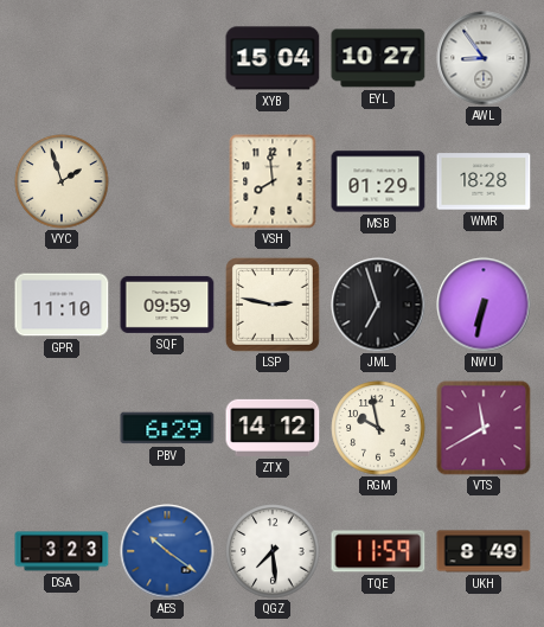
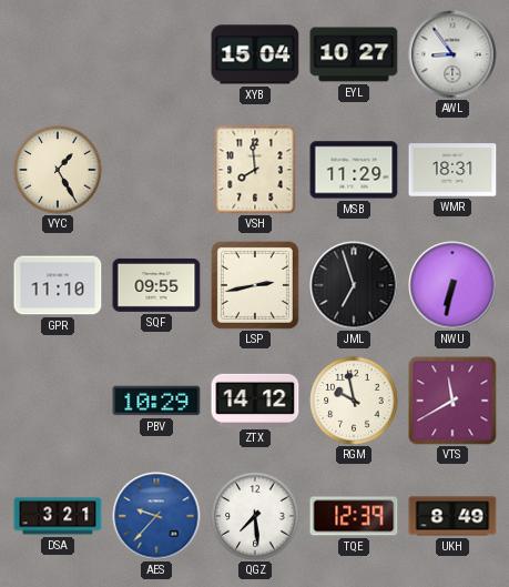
VYC: 1:57 -> 1:25 (58, 170)
MSB: 01:29 -> 11:29 (354, 170)
WMR: 18:28 -> 18:31 (452, 170)
SQF: 09:59 -> 09:55 (156, 285)
LSP: 2:47 -> 2:43 (255, 285)
PBV: 6:29 -> 10:29 (156, 401)
DSA: 3:23 -> 3:21 (58, 516)
AES: 10:21 -> 9:37 (156, 516)
TQE: 11:59 -> 12:39 (354, 516)
